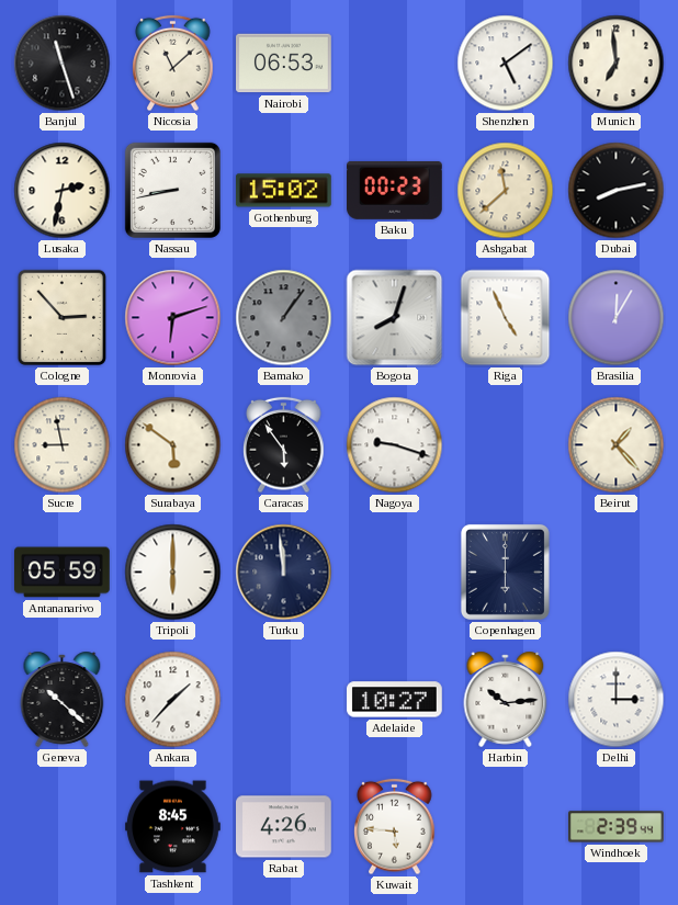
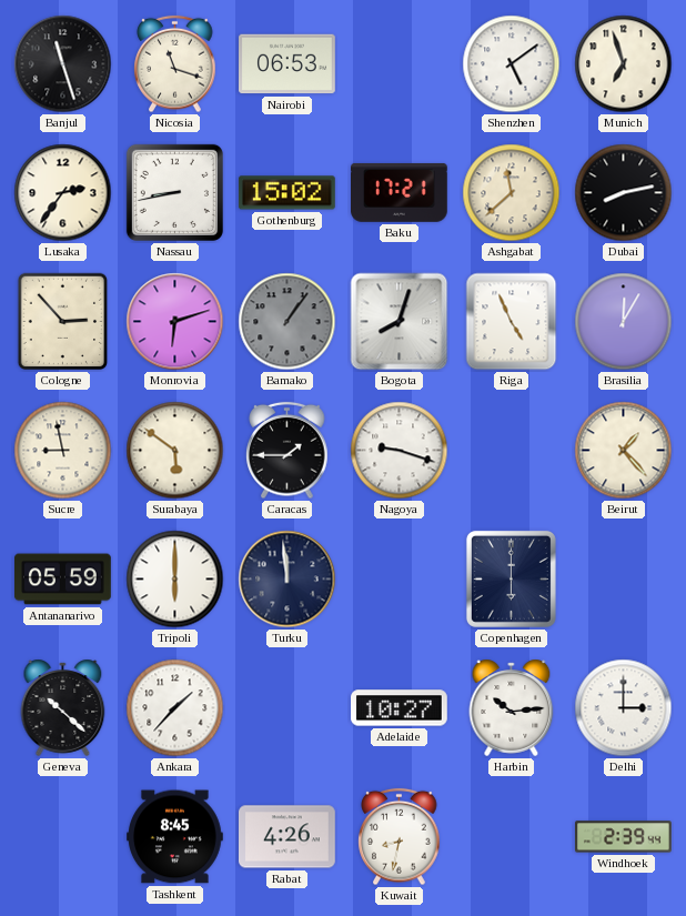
Nicosia: 11:08 -> 11:18 (175, 64)
Munich: 6:59 -> 6:57 (624, 64)
Lusaka: 2:32 -> 2:36 (63, 193)
Baku: 00:23 -> 17:21 (400, 192)
Caracas: 5:54 -> 1:45 (287, 451)
Kuwait: 5:46 -> 8:32 (400, 837)
